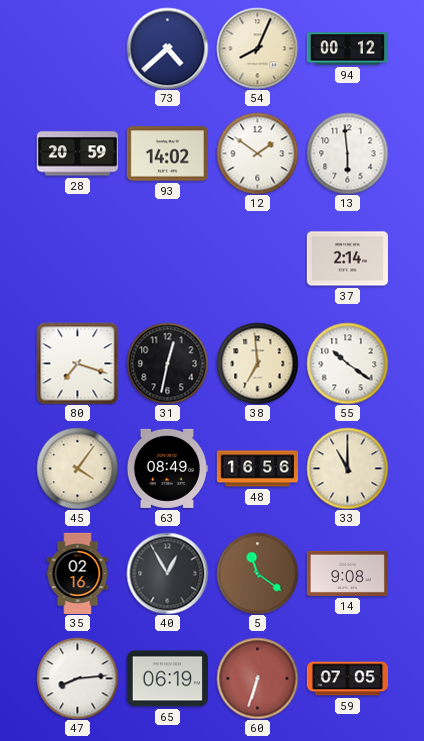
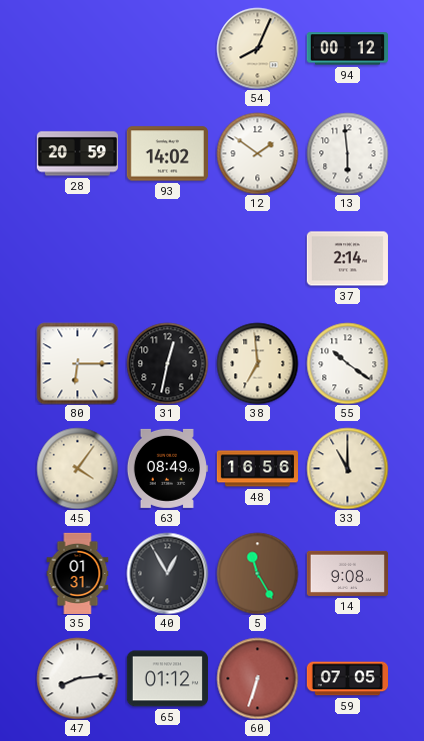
73: 4:38 -> none (167, 48)
80: 7:18 -> 6:15 (77, 363)
35: 02:16 -> 01:31 (78, 573)
5: 11:21 -> 11:25 (257, 573)
65: 06:19 -> 01:12 (167, 679)
